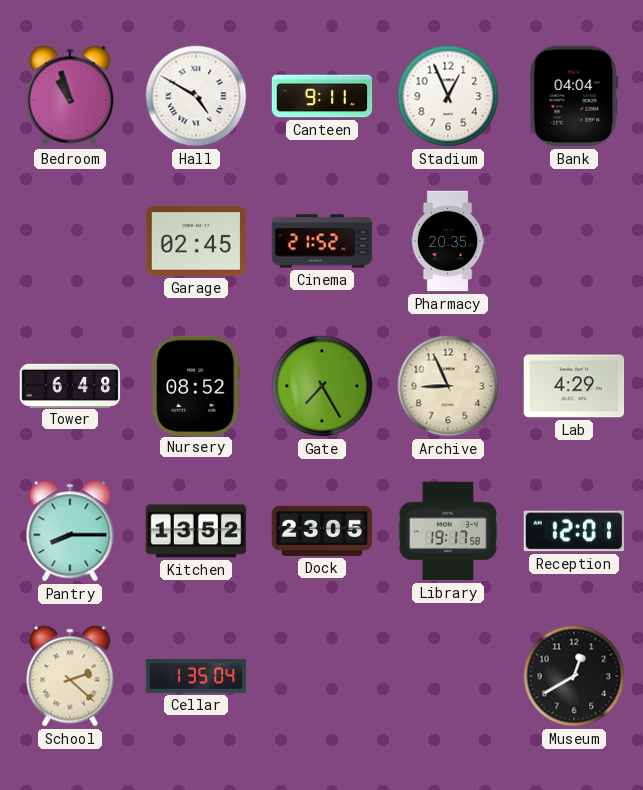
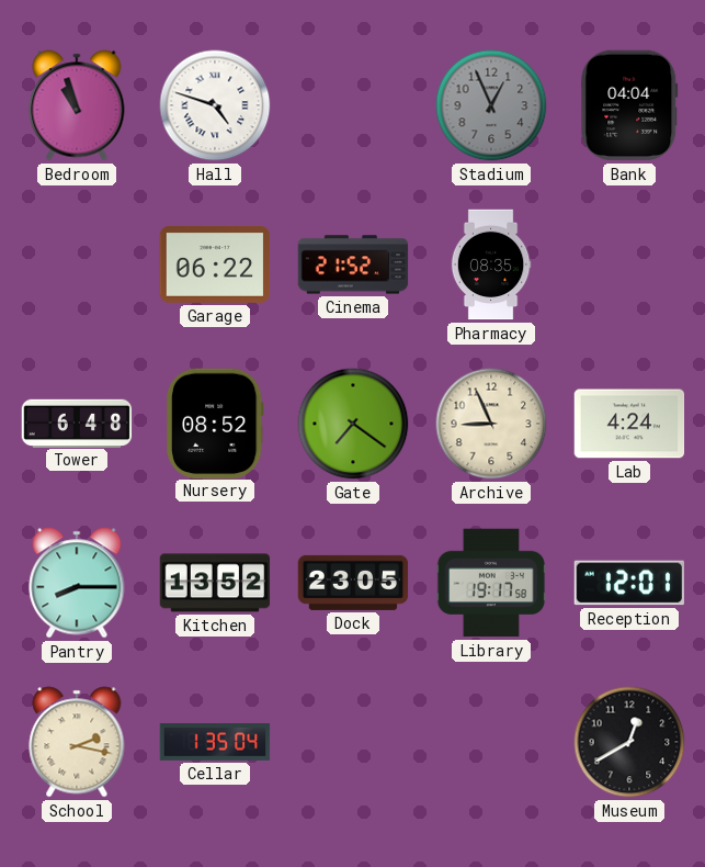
Hall: 4:50 -> 4:48 (215, 105)
Canteen: 9:11 -> none (322, 96)
Stadium dial: white -> grey (491, 105)
Garage: 02:45 -> 06:22 (215, 264)
Pharmacy: 20:35 -> 08:35 (491, 264)
Gate: 7:25 -> 7:21 (353, 424)
Lab: 4:29 -> 4:24 (629, 424)
School: 2:22 -> 2:17 (77, 742)
